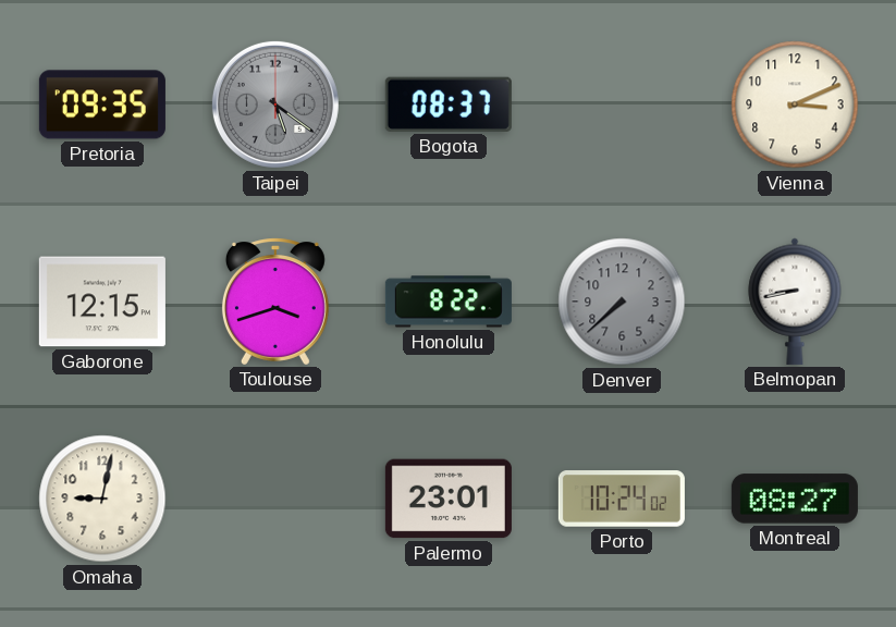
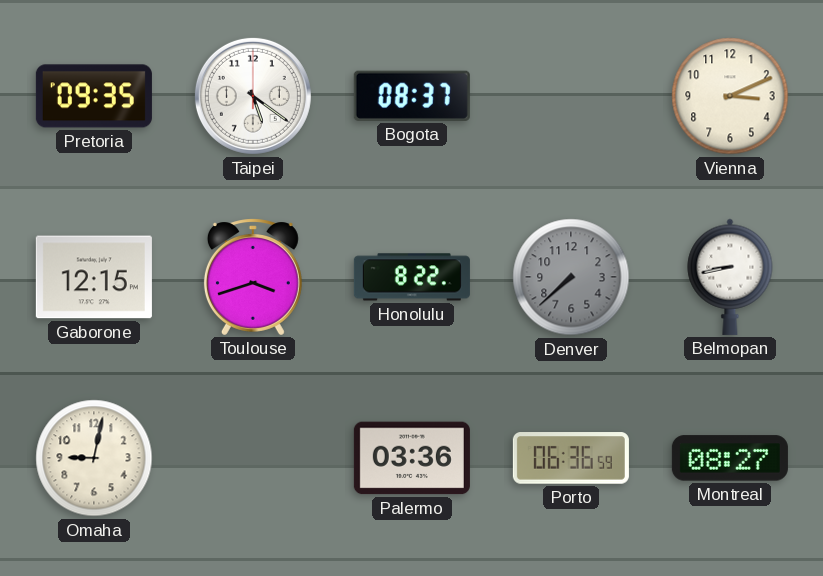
Taipei dial: grey -> white (253, 96)
Palermo: 23:01 -> 03:36 (412, 458)
Porto: 10:24 -> 06:36 (571, 458)
